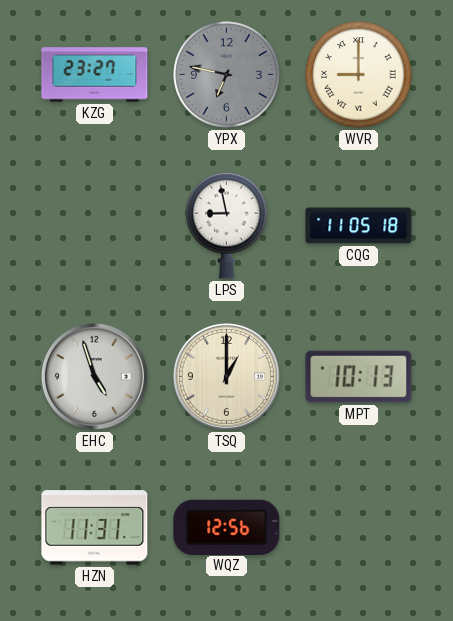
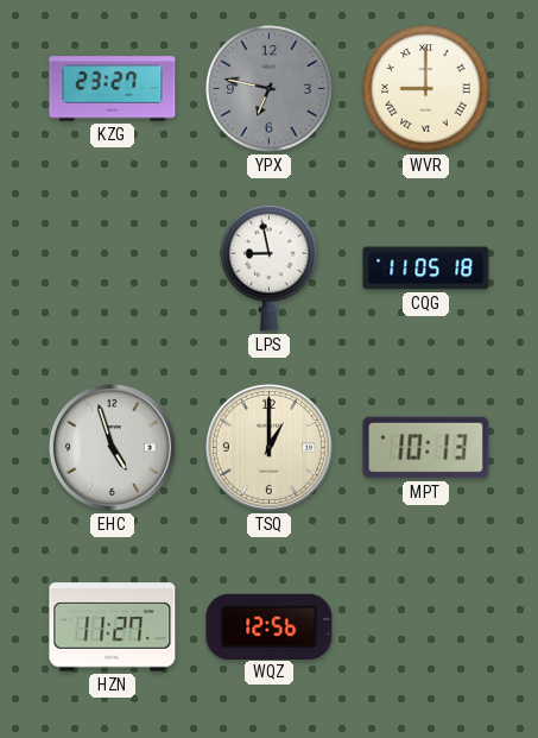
HZN: 11:31 -> 11:27 (113, 627)
